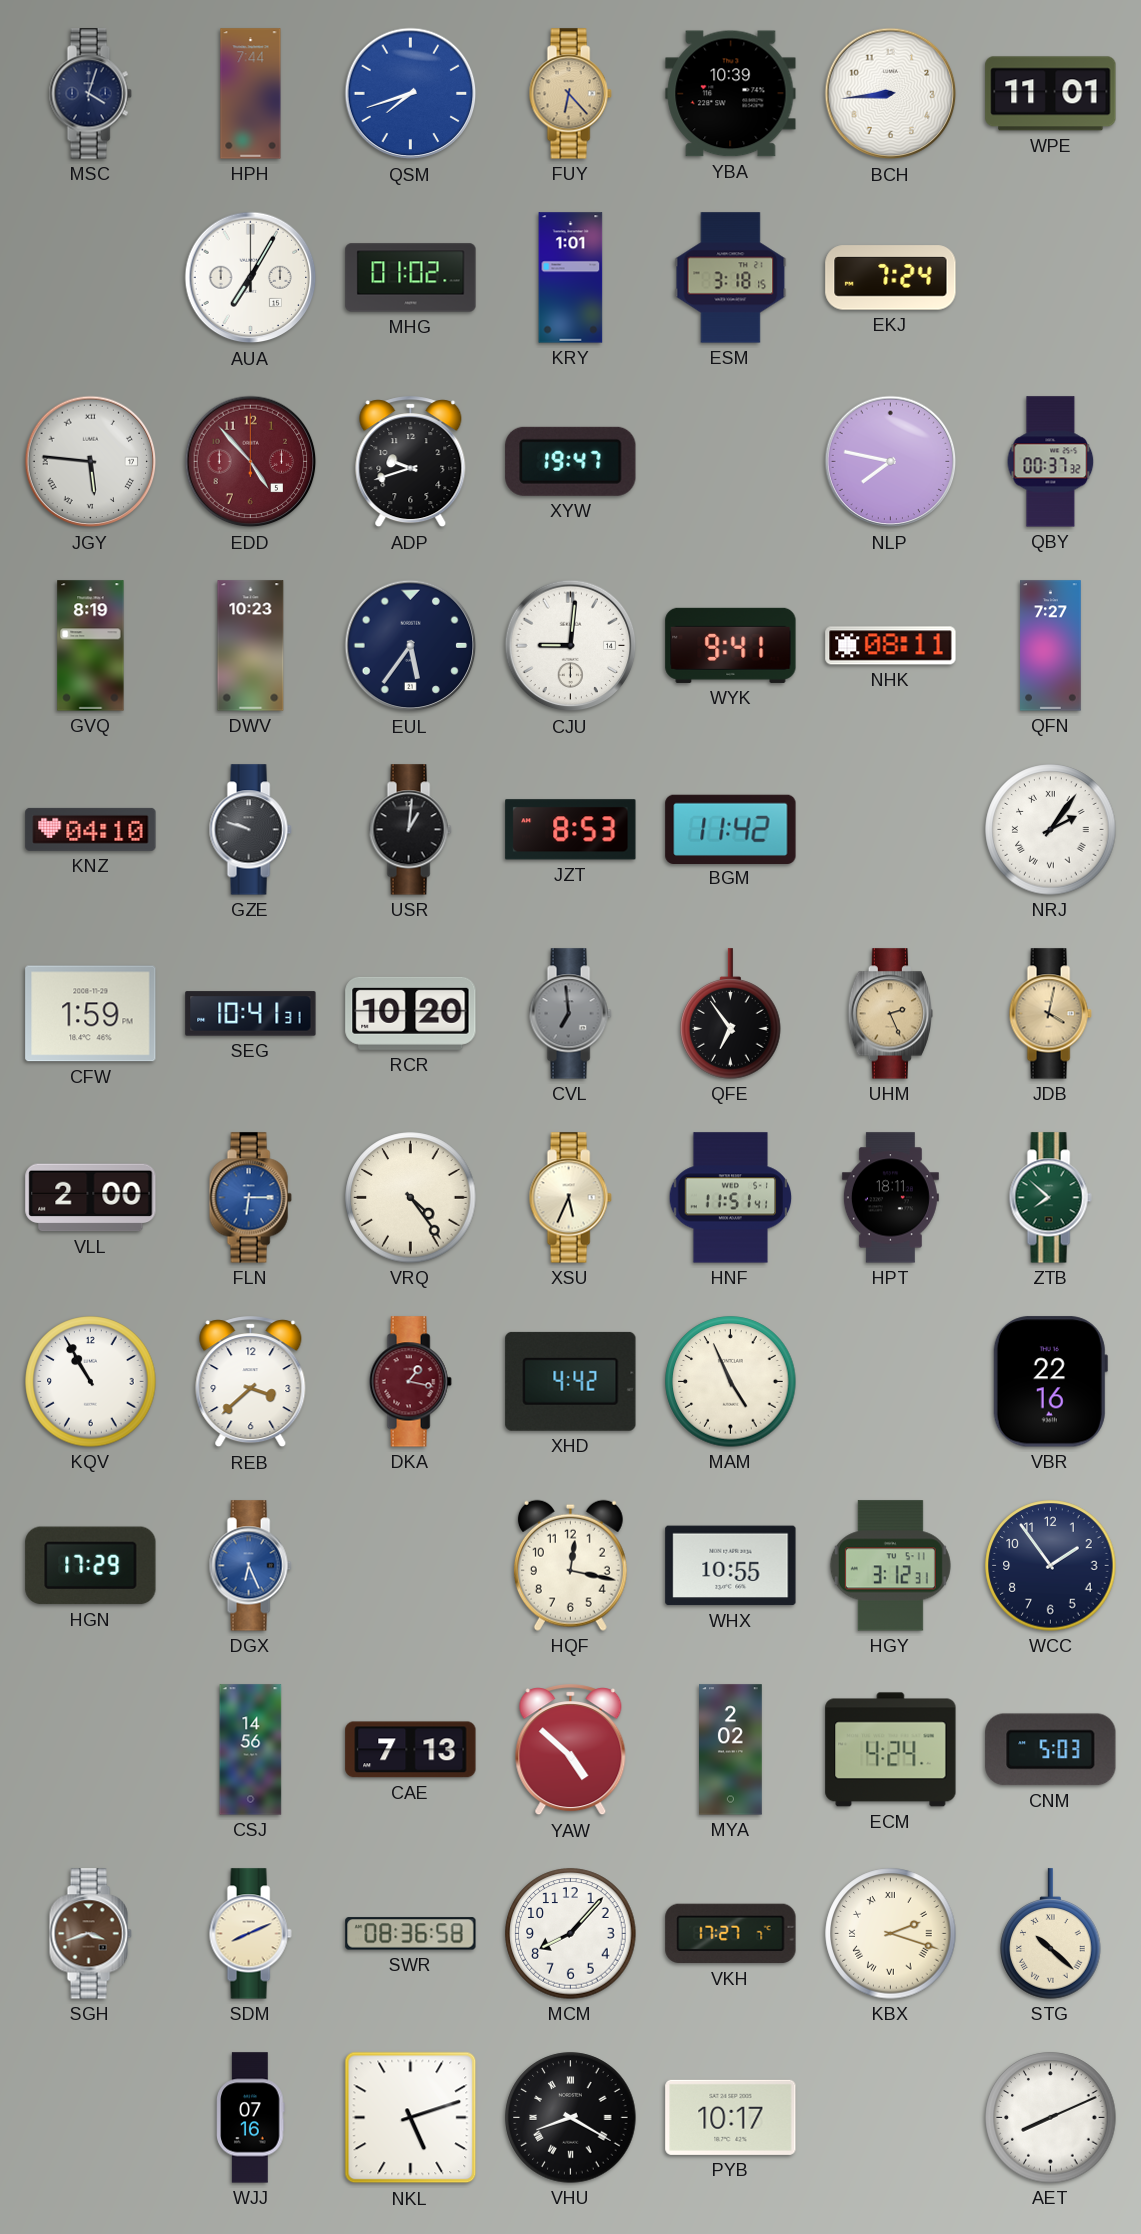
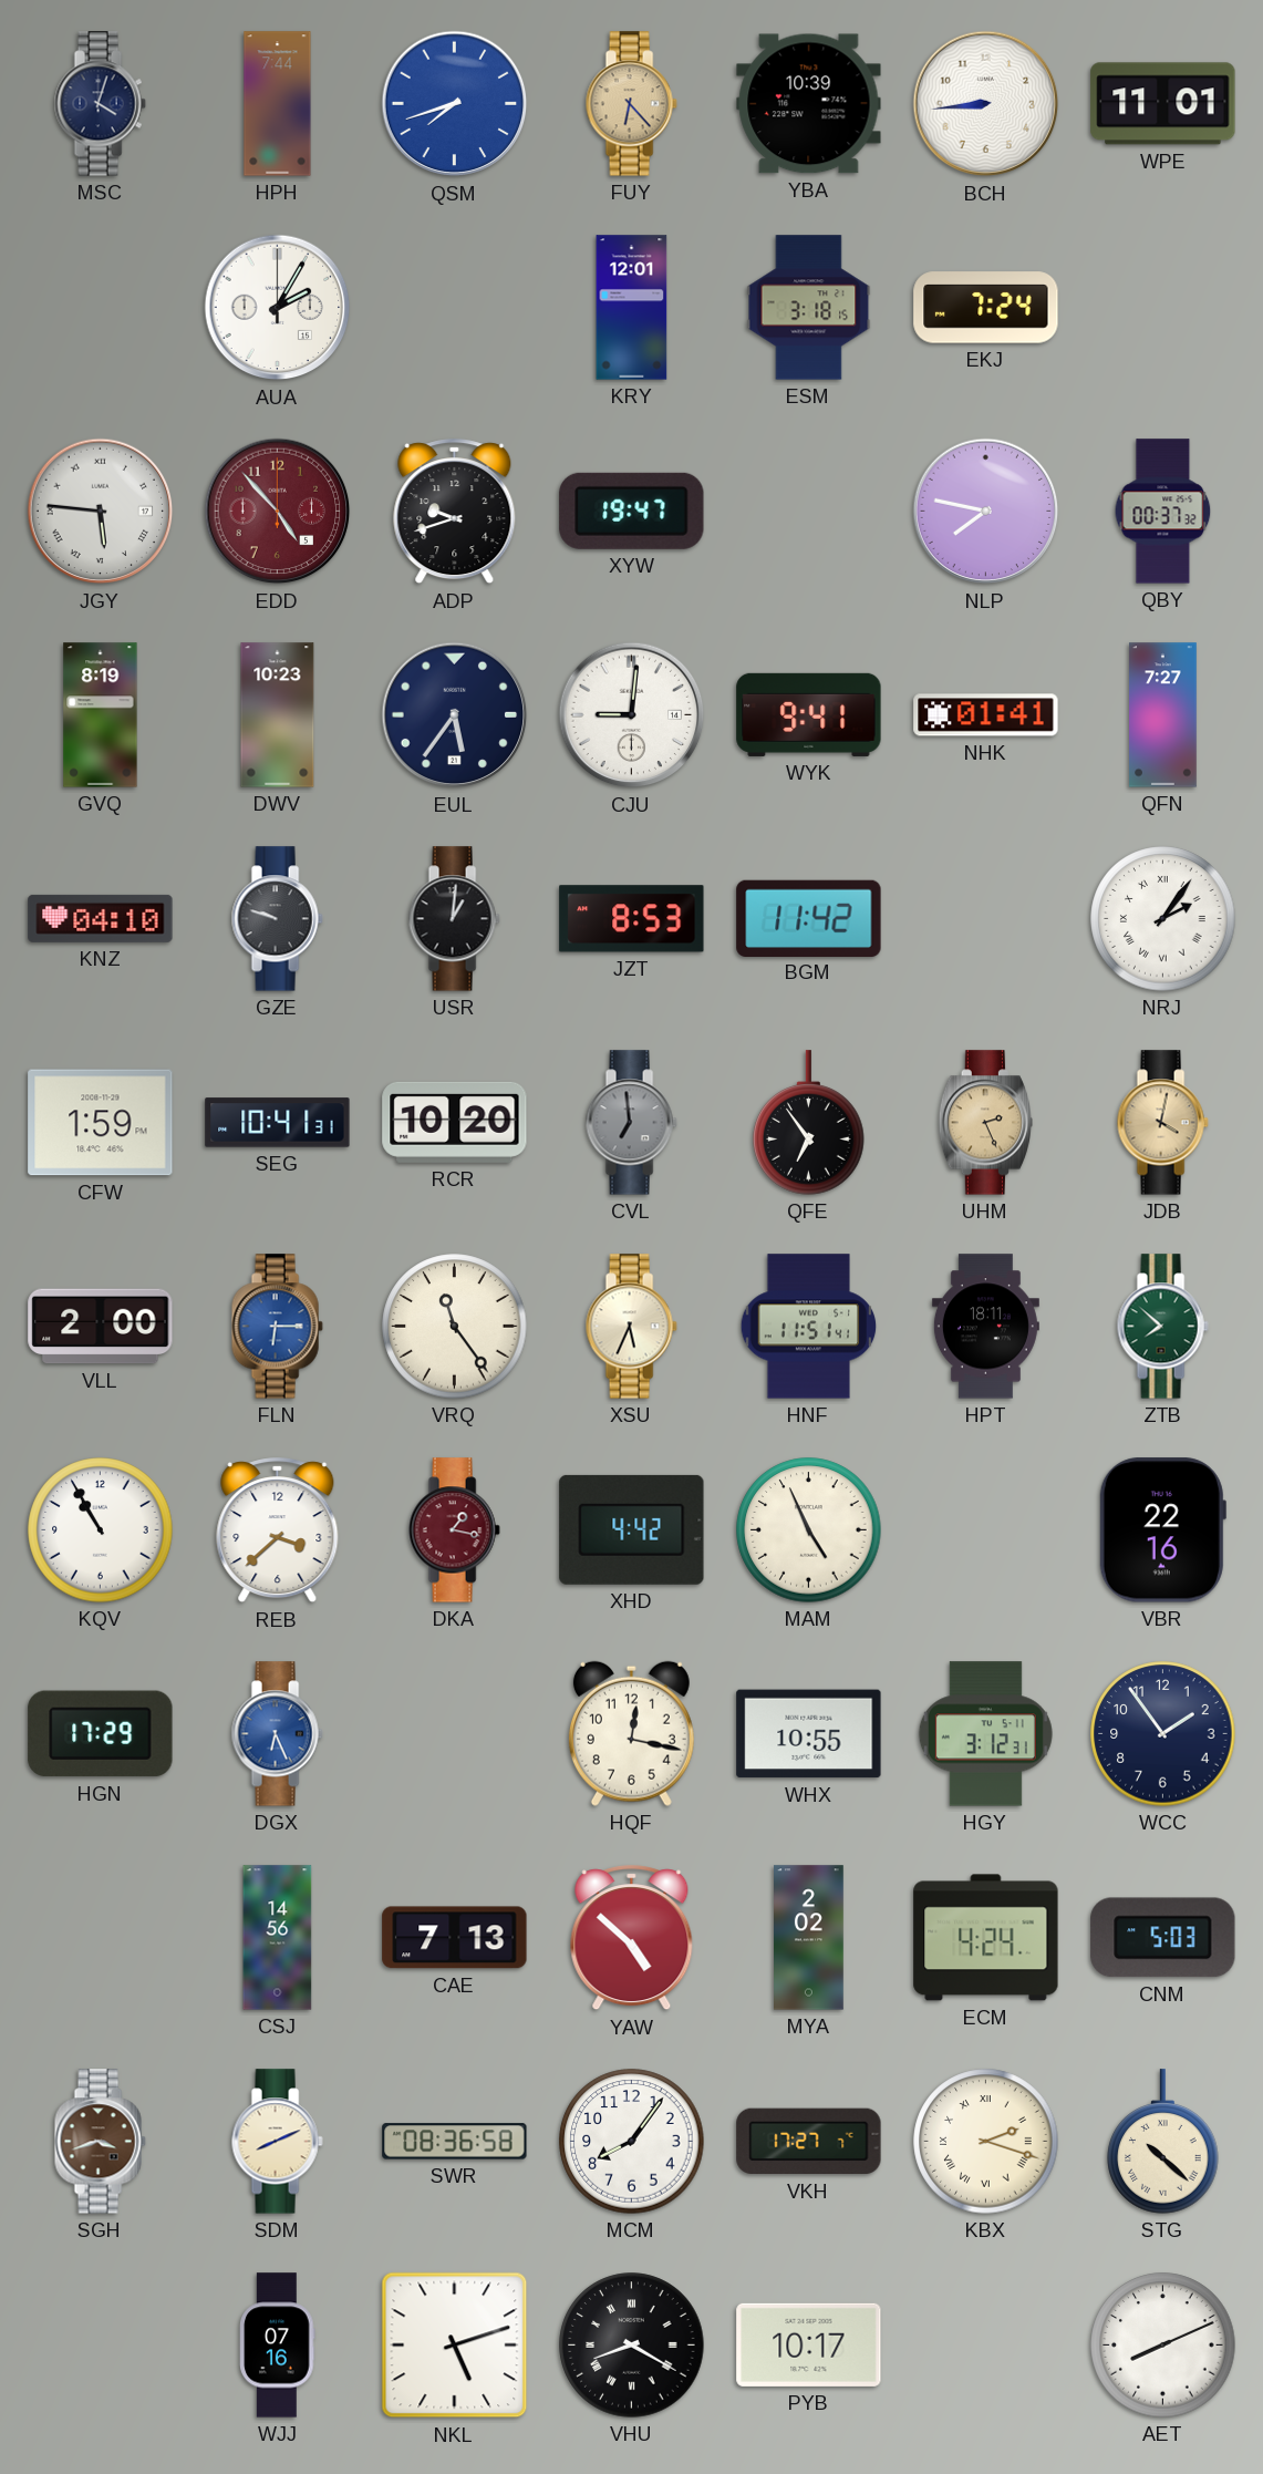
AUA: 7:05 -> 2:05 (278, 308)
MHG: 01:02 -> none (411, 278)
KRY: 1:01 -> 12:01 (632, 308)
NHK: 08:11 -> 01:41 (986, 715)
VRQ: 4:24 -> 11:24 (455, 1327)
MCM: 8:07 -> 8:06 (632, 2142)
